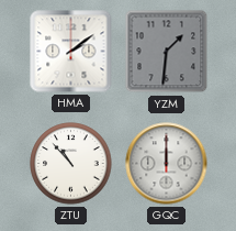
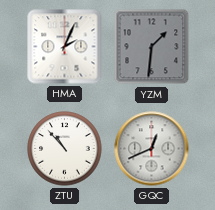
HMA: 2:09 -> 2:04 (65, 47)
GQC: 12:00 -> 12:41 (152, 149)
